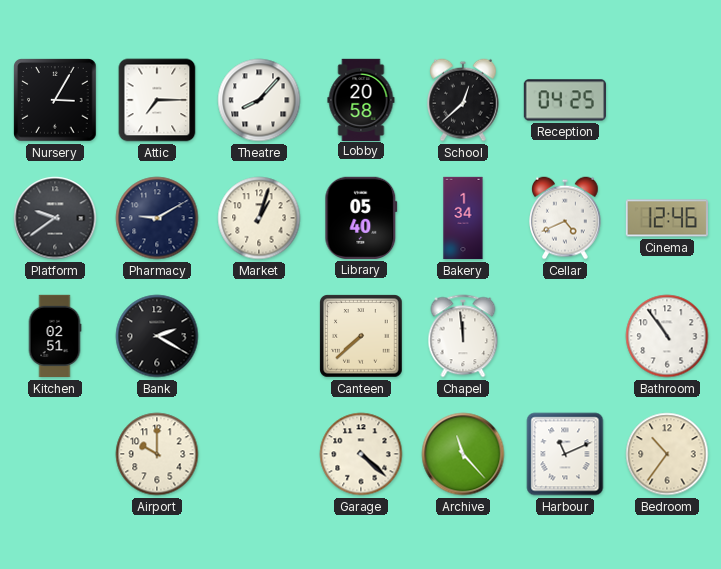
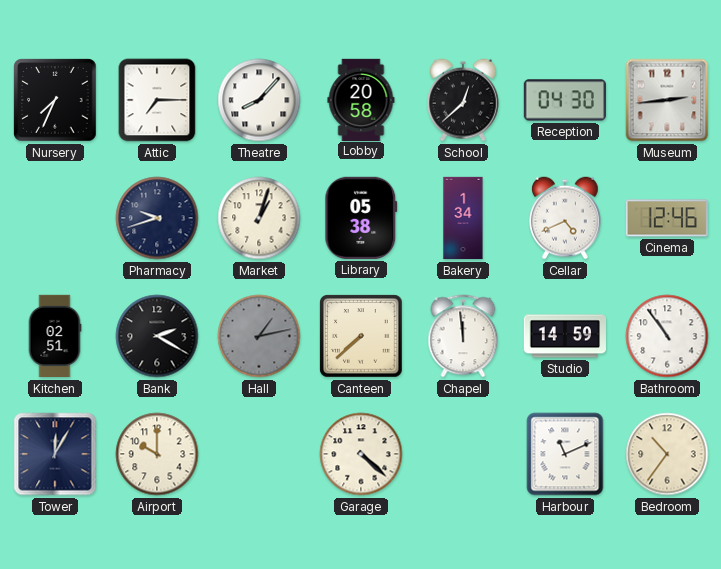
Nursery: 3:05 -> 7:34 (55, 100)
Reception: 04:25 -> 04:30 (564, 100)
Museum: none -> 2:44 (667, 100)
Platform: 9:39 -> none (55, 218)
Pharmacy: 9:10 -> 9:42 (157, 218)
Library: 05:40 -> 05:38 (361, 218)
Hall: none -> 1:13 (259, 336)
Studio: none -> 14:59 (564, 336)
Tower: none -> 12:05 (55, 454)
Archive: 11:23 -> none (463, 454)
